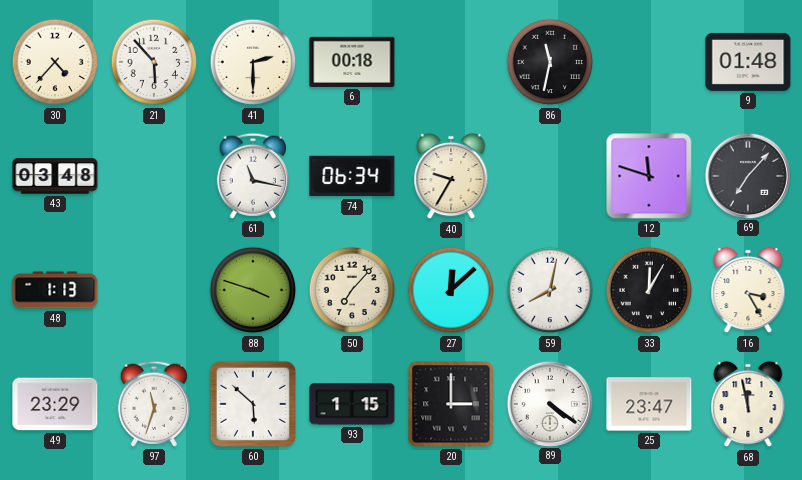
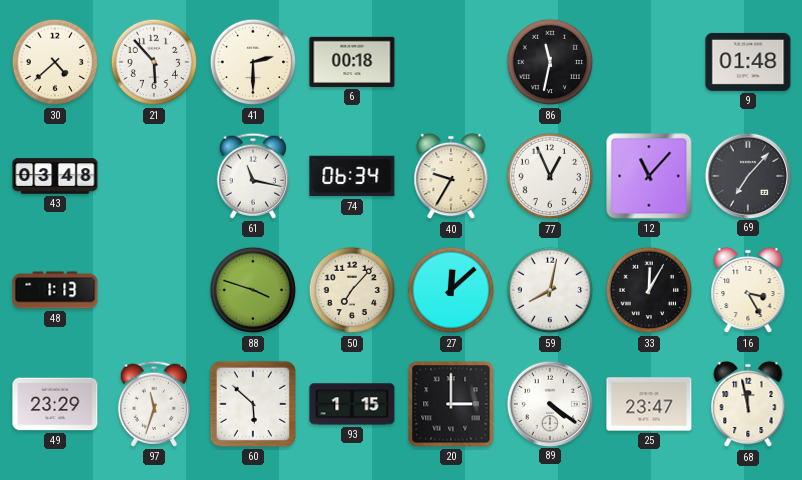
30: 4:37 -> 4:38 (55, 62)
77: none -> 12:56 (550, 176)
12: 11:48 -> 11:07 (649, 176)
